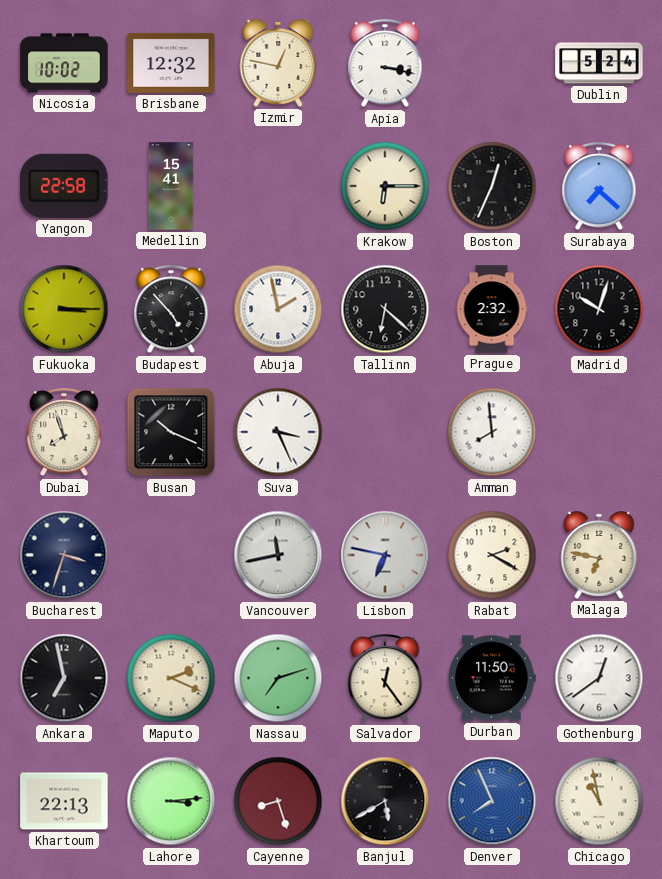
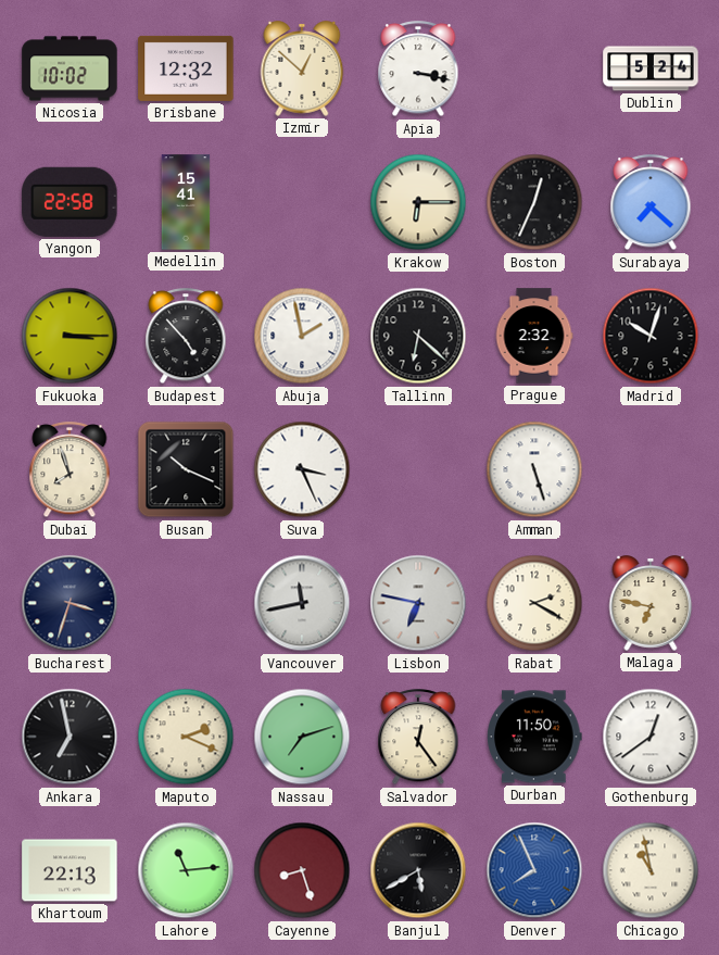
Izmir: 12:47 -> 12:52 (302, 68)
Amman: 7:59 -> 5:27 (534, 469)
Lahore: 3:14 -> 11:14 (186, 870)
